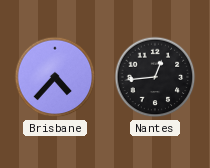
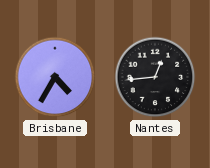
Brisbane: 4:37 -> 4:35 (55, 77)
